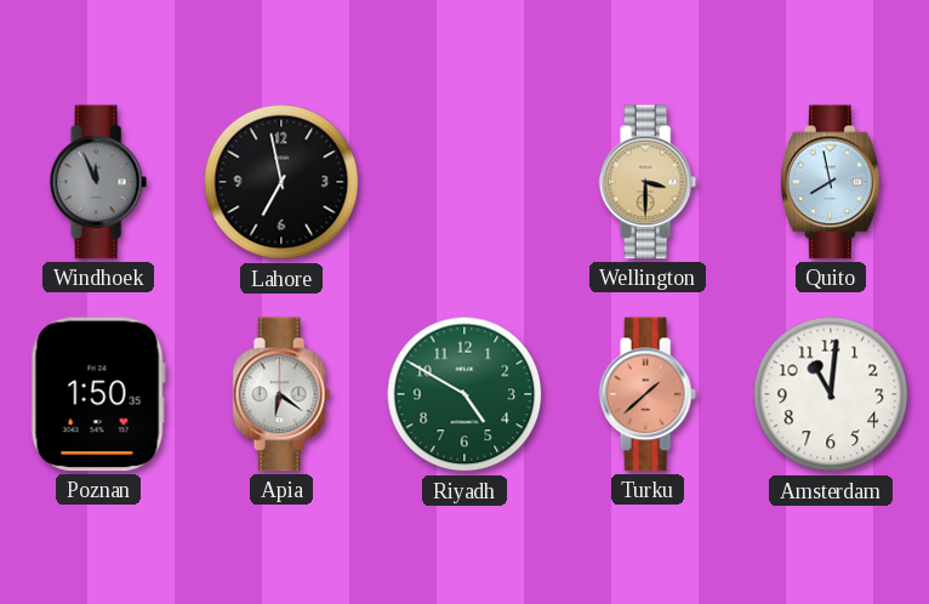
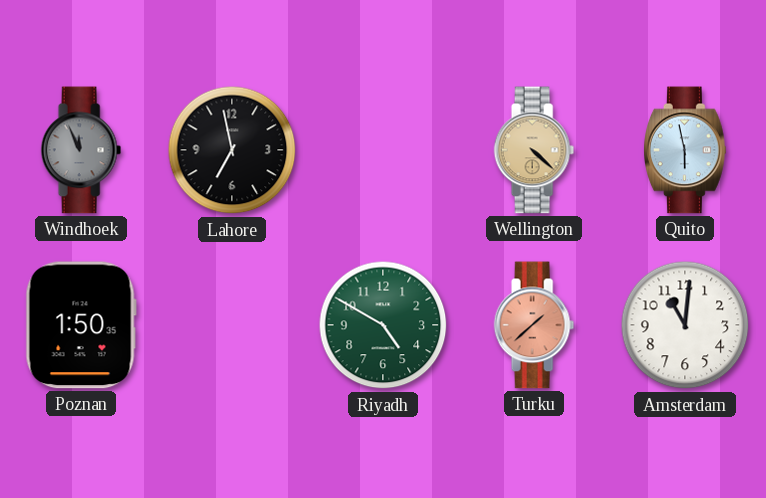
Wellington: 3:30 -> 4:22 (534, 150)
Quito: 7:58 -> 5:58 (686, 150)
Apia: 6:21 -> none (281, 394)
